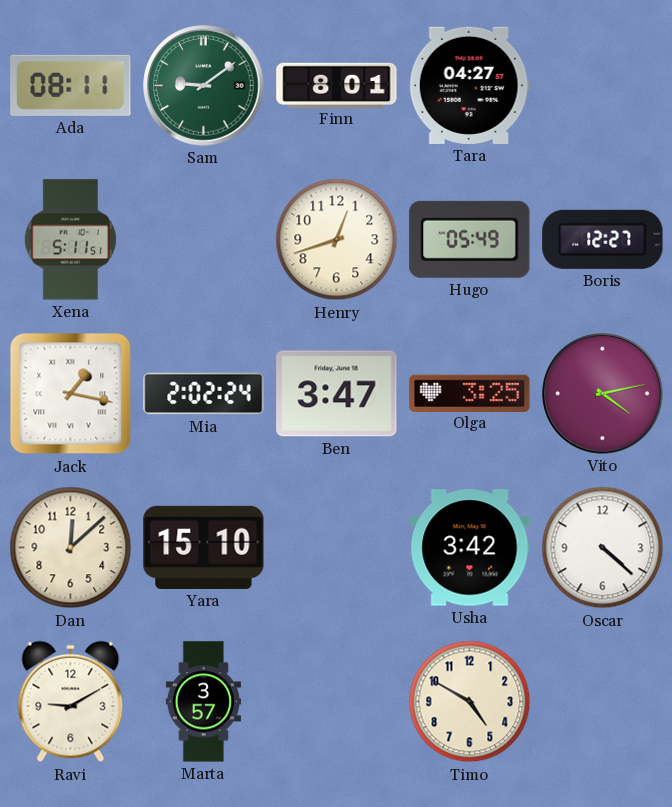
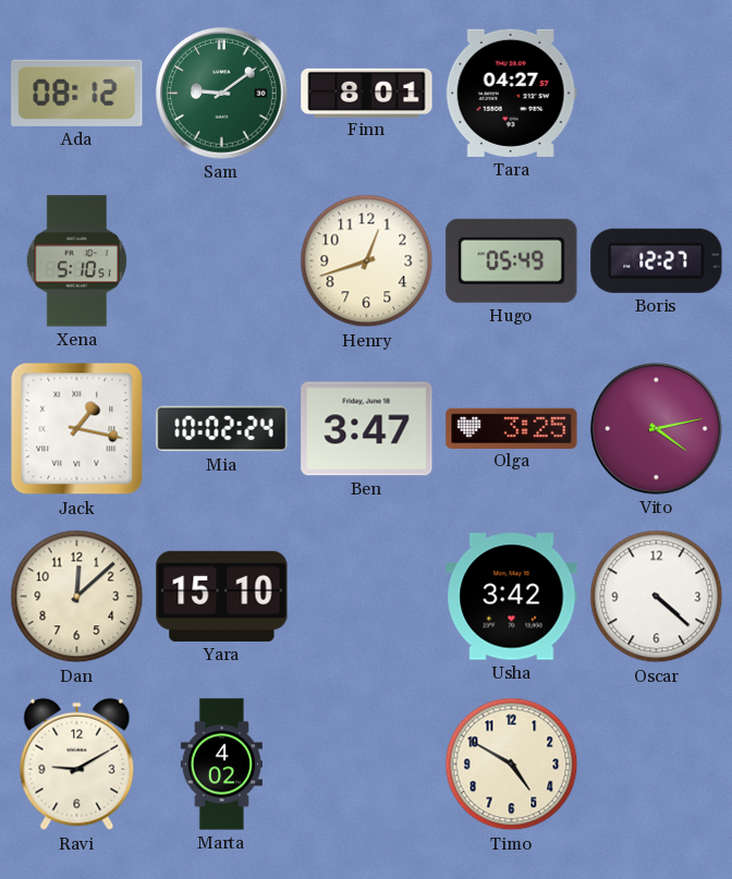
Ada: 08:11 -> 08:12 (77, 93)
Xena: 5:11 -> 5:10 (76, 261)
Mia: 2:02 -> 10:02 (222, 429)
Marta: 3:57 -> 4:02 (221, 765)
